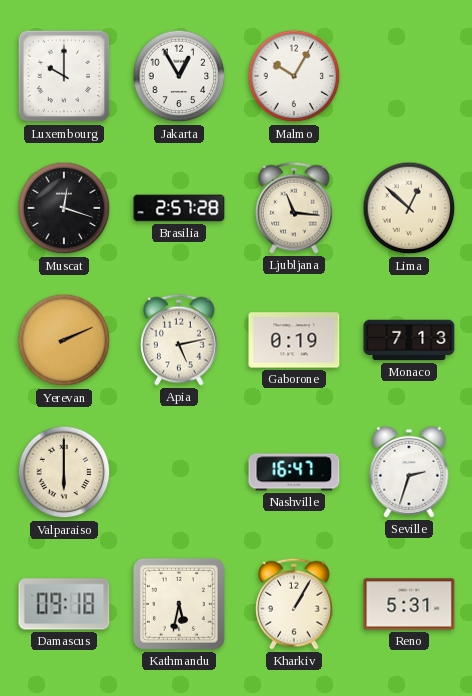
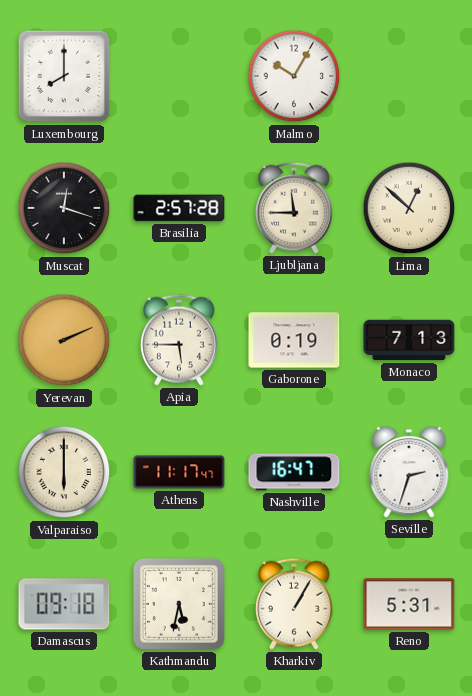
Luxembourg: 10:00 -> 8:00 (64, 76)
Jakarta: 12:55 -> none (179, 76)
Ljubljana: 11:16 -> 11:45 (295, 208)
Apia: 5:13 -> 5:45 (180, 340)
Athens: none -> 11:17 (179, 472)
